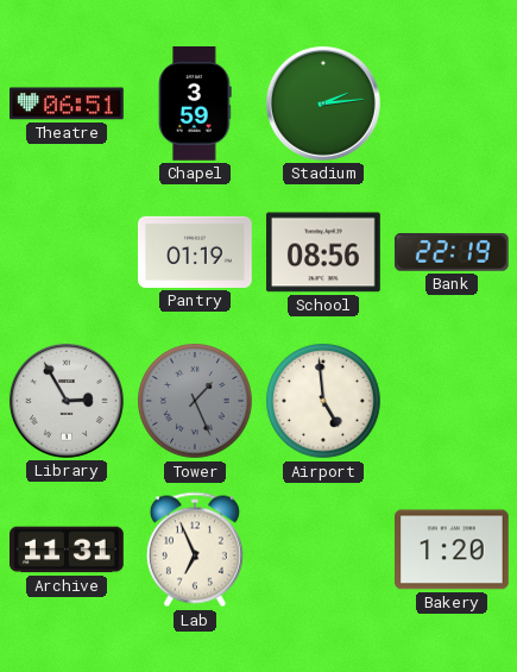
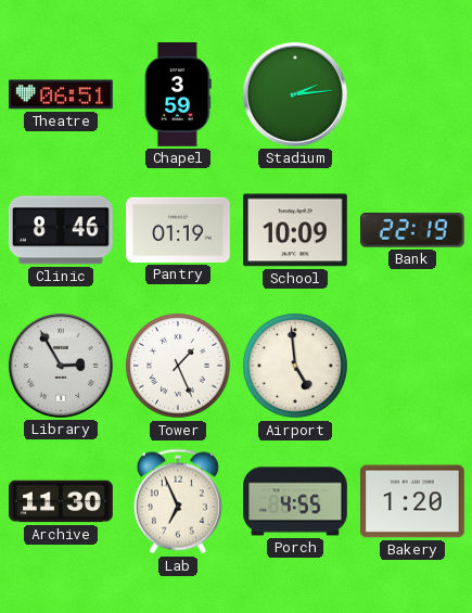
Clinic: none -> 8:46 (62, 230)
School: 08:56 -> 10:09 (296, 230)
Tower dial: grey -> white (178, 366)
Archive: 11:31 -> 11:30 (62, 501)
Porch: none -> 4:55 (295, 501)
